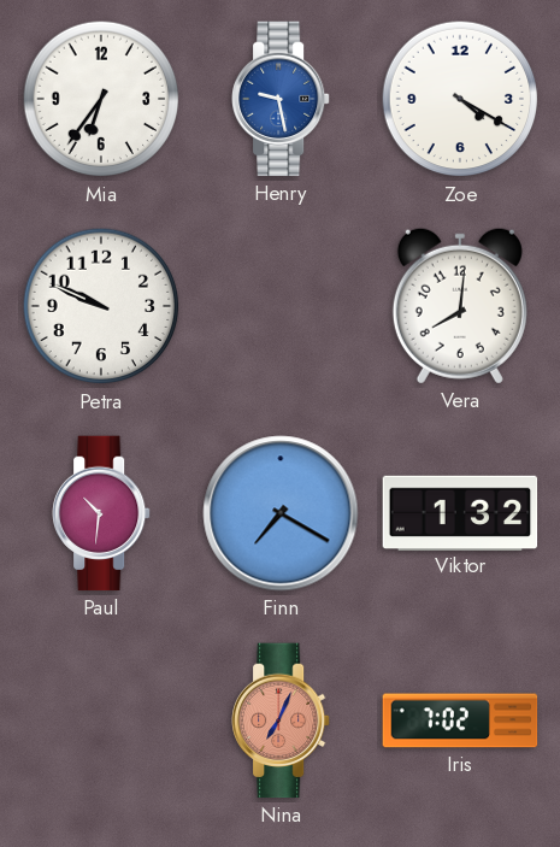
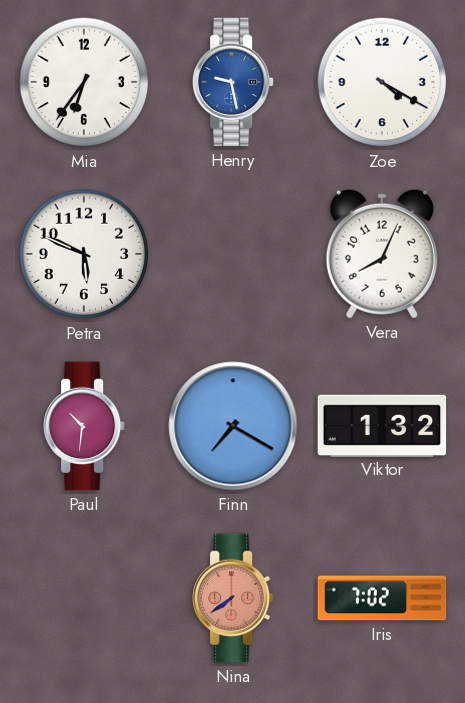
Petra: 9:49 -> 5:49 (84, 254)
Vera: 8:01 -> 8:04 (382, 254)
Nina: 7:04 -> 7:39 (234, 598)
